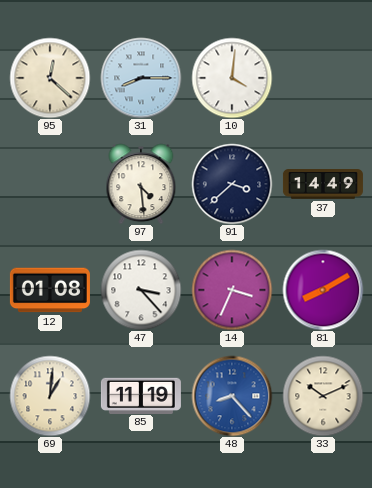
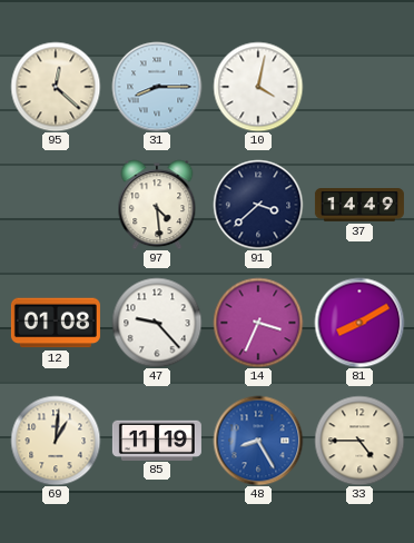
10: 4:01 -> 4:02 (258, 87)
47: 3:23 -> 9:23 (157, 323)
48: 8:23 -> 8:25 (258, 441)
33: 10:11 -> 4:45 (359, 441)
